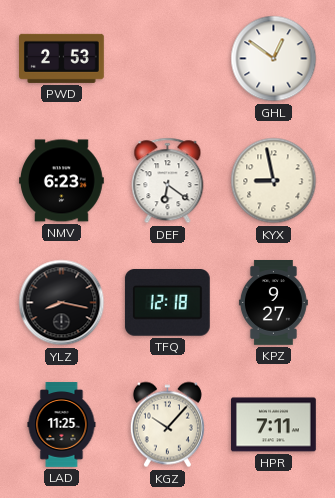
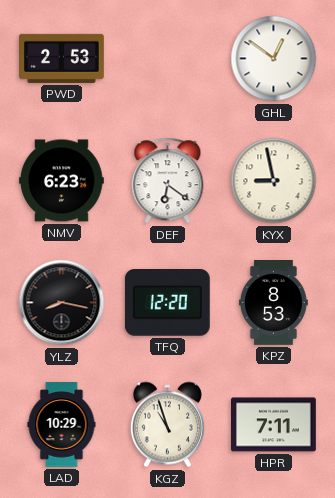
TFQ: 12:18 -> 12:20 (167, 303)
KPZ: 9:27 -> 8:53 (273, 303)
LAD: 11:25 -> 10:29 (62, 425)
KGZ: 10:07 -> 10:57 (167, 425)
